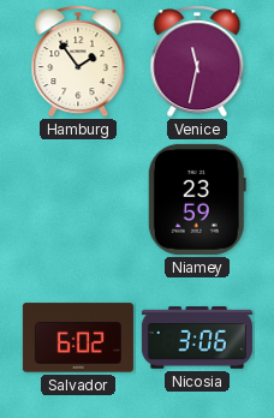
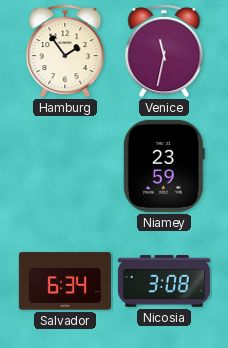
Salvador: 6:02 -> 6:34 (65, 281)
Nicosia: 3:06 -> 3:08 (164, 281)
